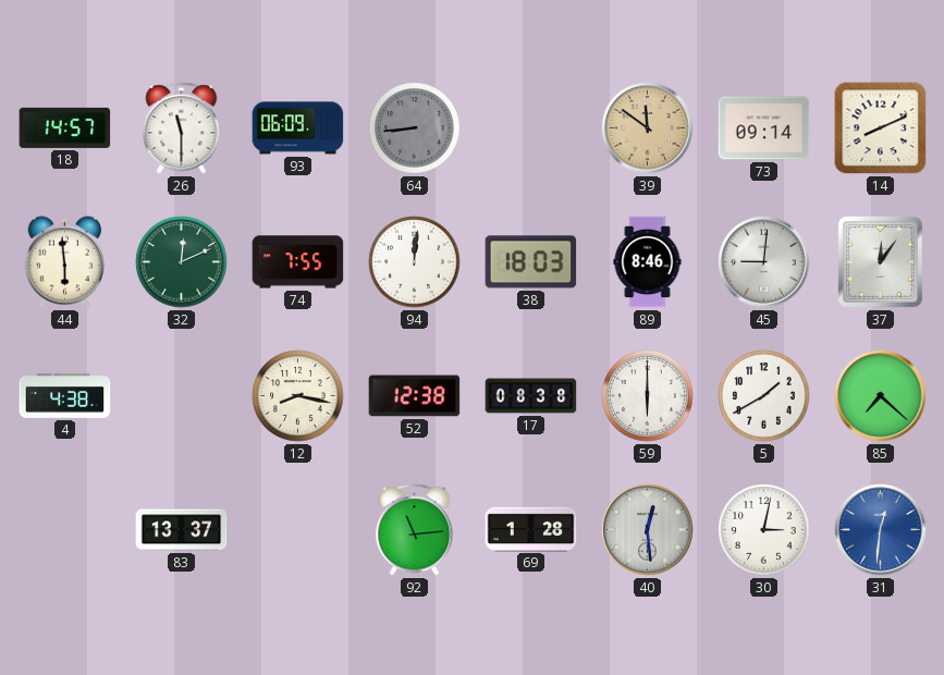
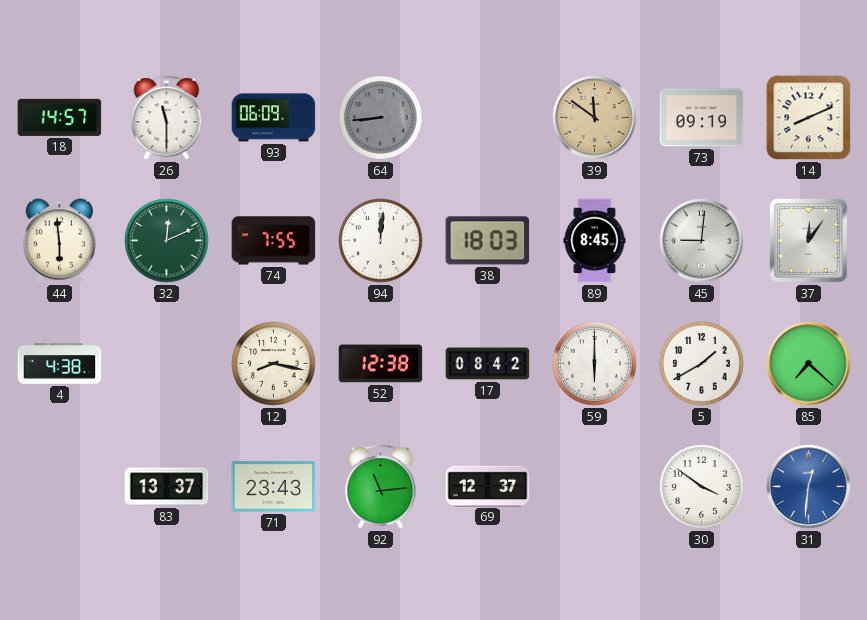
73: 09:14 -> 09:19 (702, 118)
89: 8:46 -> 8:45 (595, 241)
17: 08:38 -> 08:42 (488, 364)
71: none -> 23:43 (274, 487)
69: 1:28 -> 12:37 (488, 486)
40: 12:29 -> none (648, 530)
30: 3:02 -> 3:51 (702, 487)
